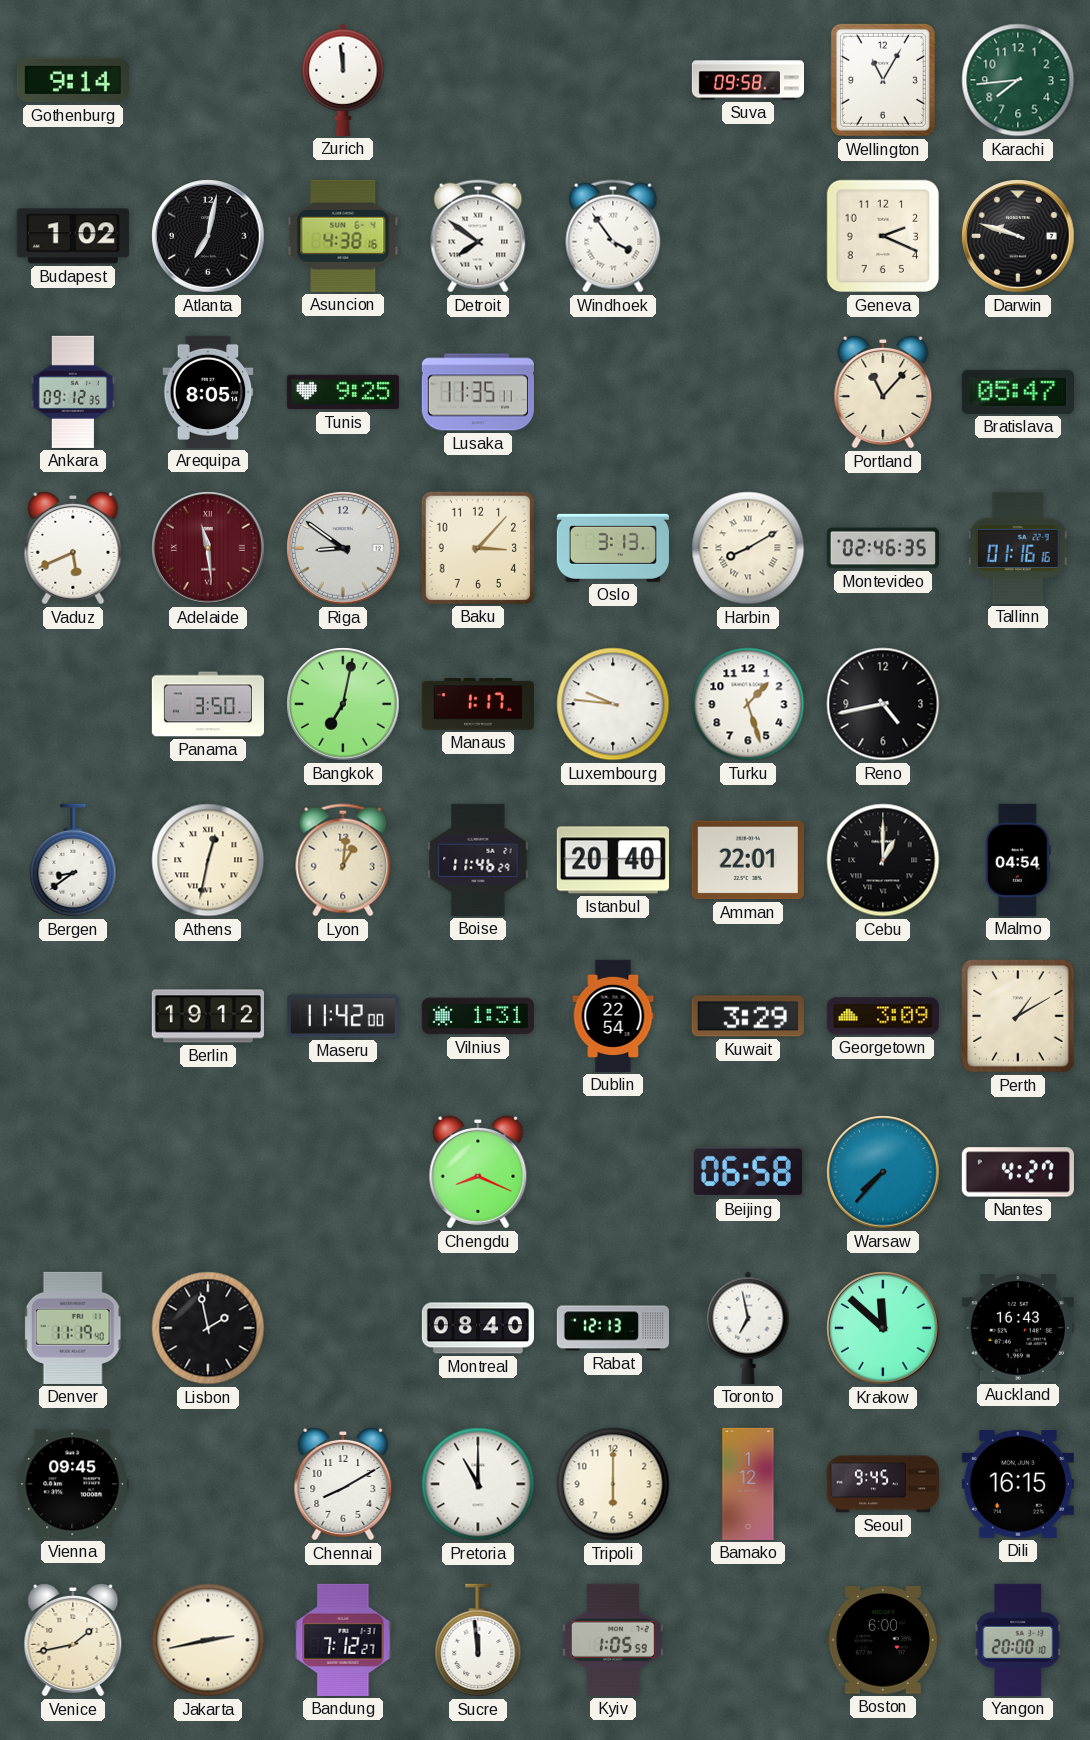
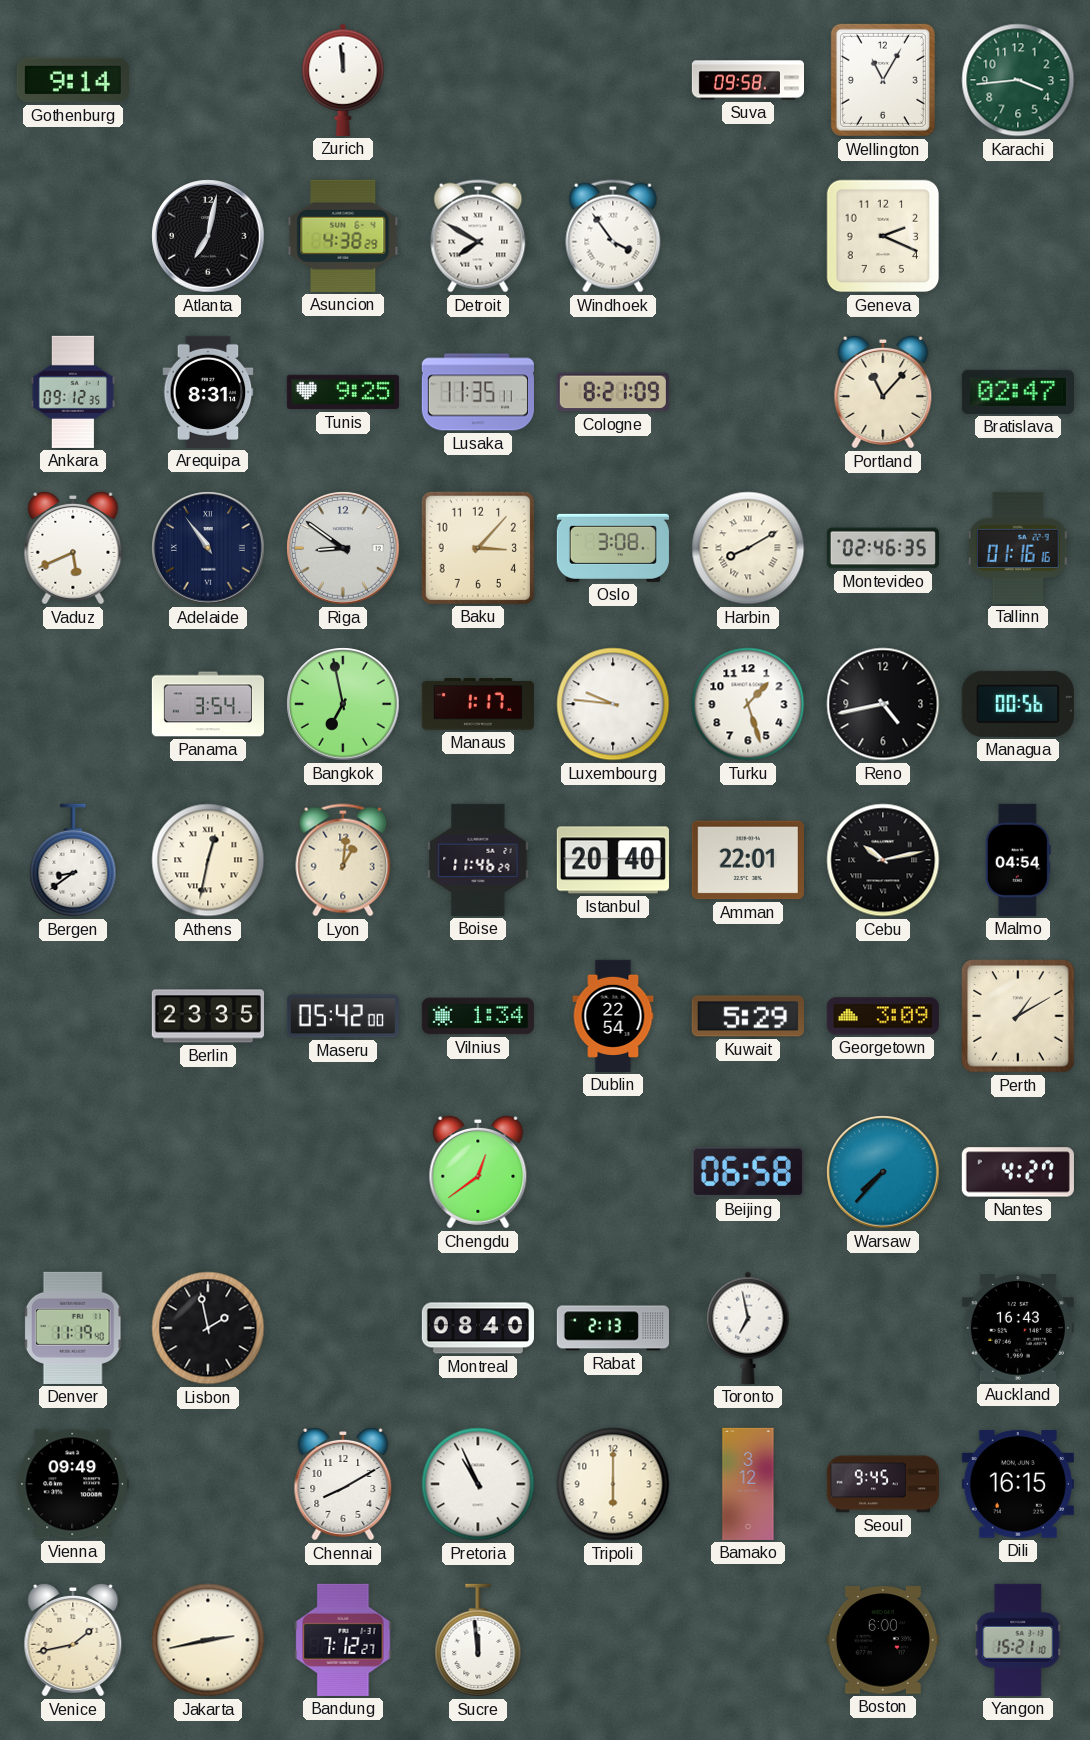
Karachi: 7:44 -> 3:44 (1018, 80)
Budapest: 1:02 -> none (73, 236)
Asuncion: 4:38:16 -> 4:38:29 (343, 236)
Detroit: 7:51 -> 7:50 (478, 236)
Darwin: 9:48 -> none (1018, 236)
Arequipa: 8:05 -> 8:31 (208, 392)
Cologne: none -> 8:21 (613, 392)
Bratislava: 05:47 -> 02:47 (1018, 392)
Adelaide: 11:29 -> 10:54 (208, 548)
Adelaide dial: burgundy -> navy (208, 548)
Oslo: 3:13 -> 3:08 (613, 548)
Panama: 3:50 -> 3:54 (207, 704)
Bangkok: 7:02 -> 6:58 (343, 704)
Managua: none -> 00:56 (1018, 704)
Cebu: 1:00 -> 10:13 (883, 860)
Berlin: 19:12 -> 23:35 (208, 1016)
Maseru: 11:42 -> 05:42 (343, 1016)
Vilnius: 1:31 -> 1:34 (478, 1016)
Kuwait: 3:29 -> 5:29 (748, 1016)
Chengdu: 8:19 -> 12:39 (478, 1172)
Rabat: 12:13 -> 2:13 (612, 1328)
Krakow: 11:52 -> none (883, 1328)
Vienna: 09:45 -> 09:49 (73, 1484)
Pretoria: 11:00 -> 10:56 (478, 1484)
Bamako: 1:12 -> 3:12 (748, 1484)
Kyiv: 1:05 -> none (614, 1640)
Yangon: 20:00 -> 15:21 (1018, 1640)
